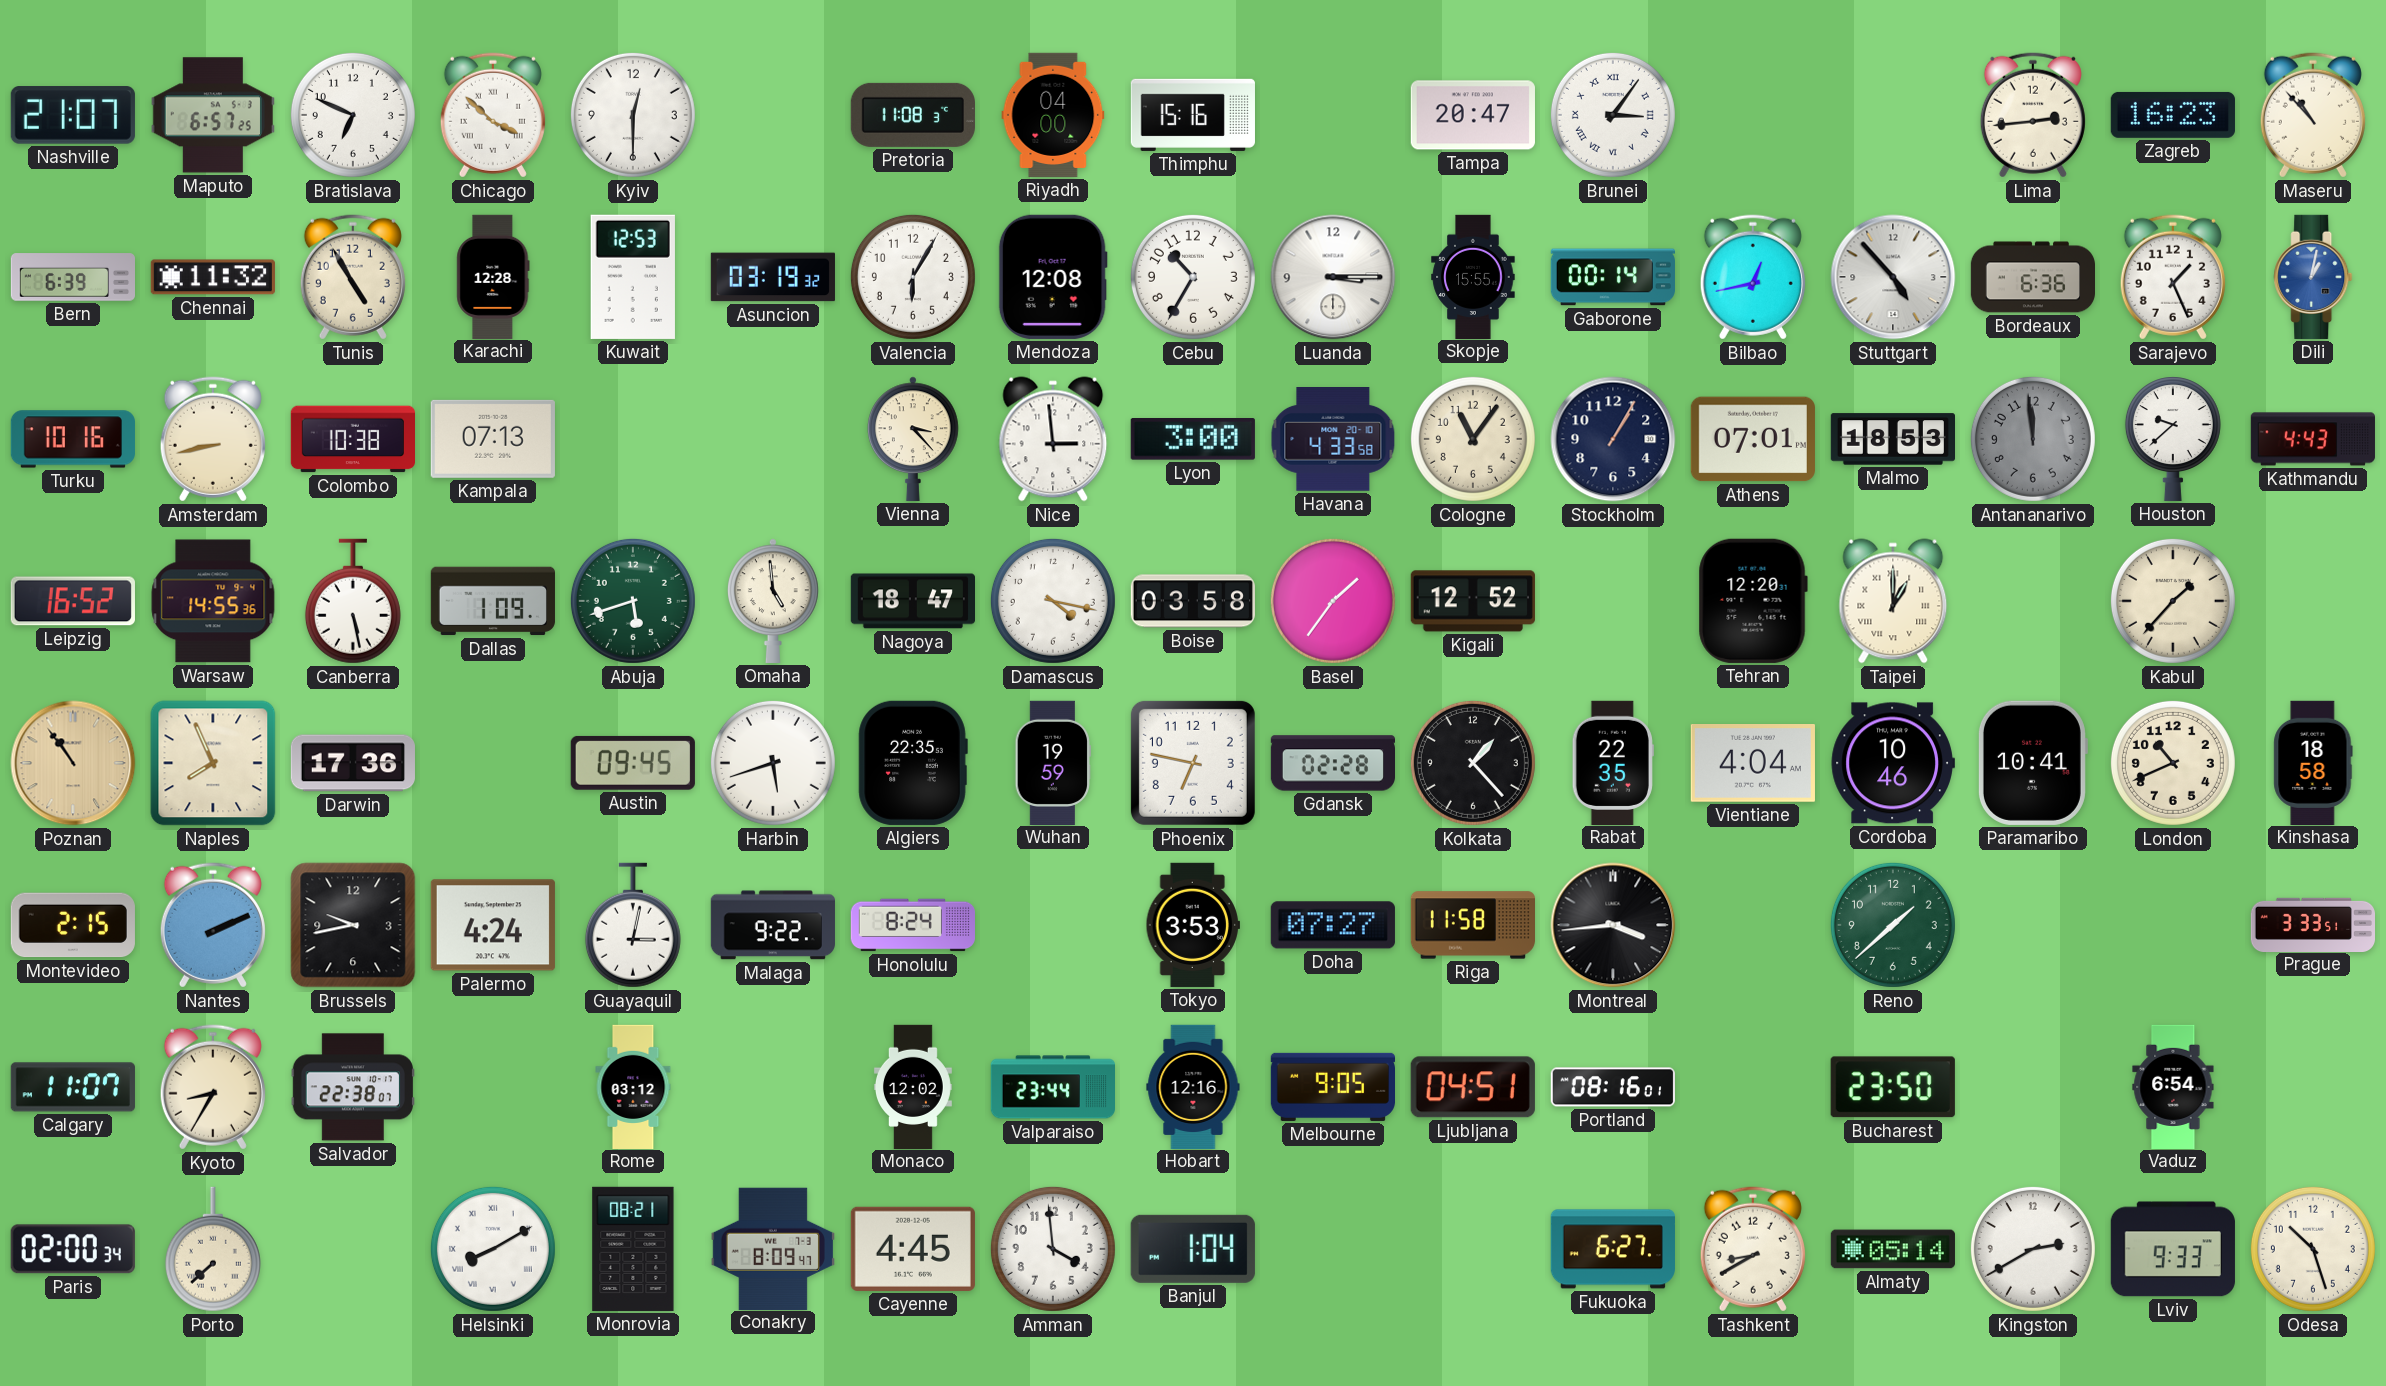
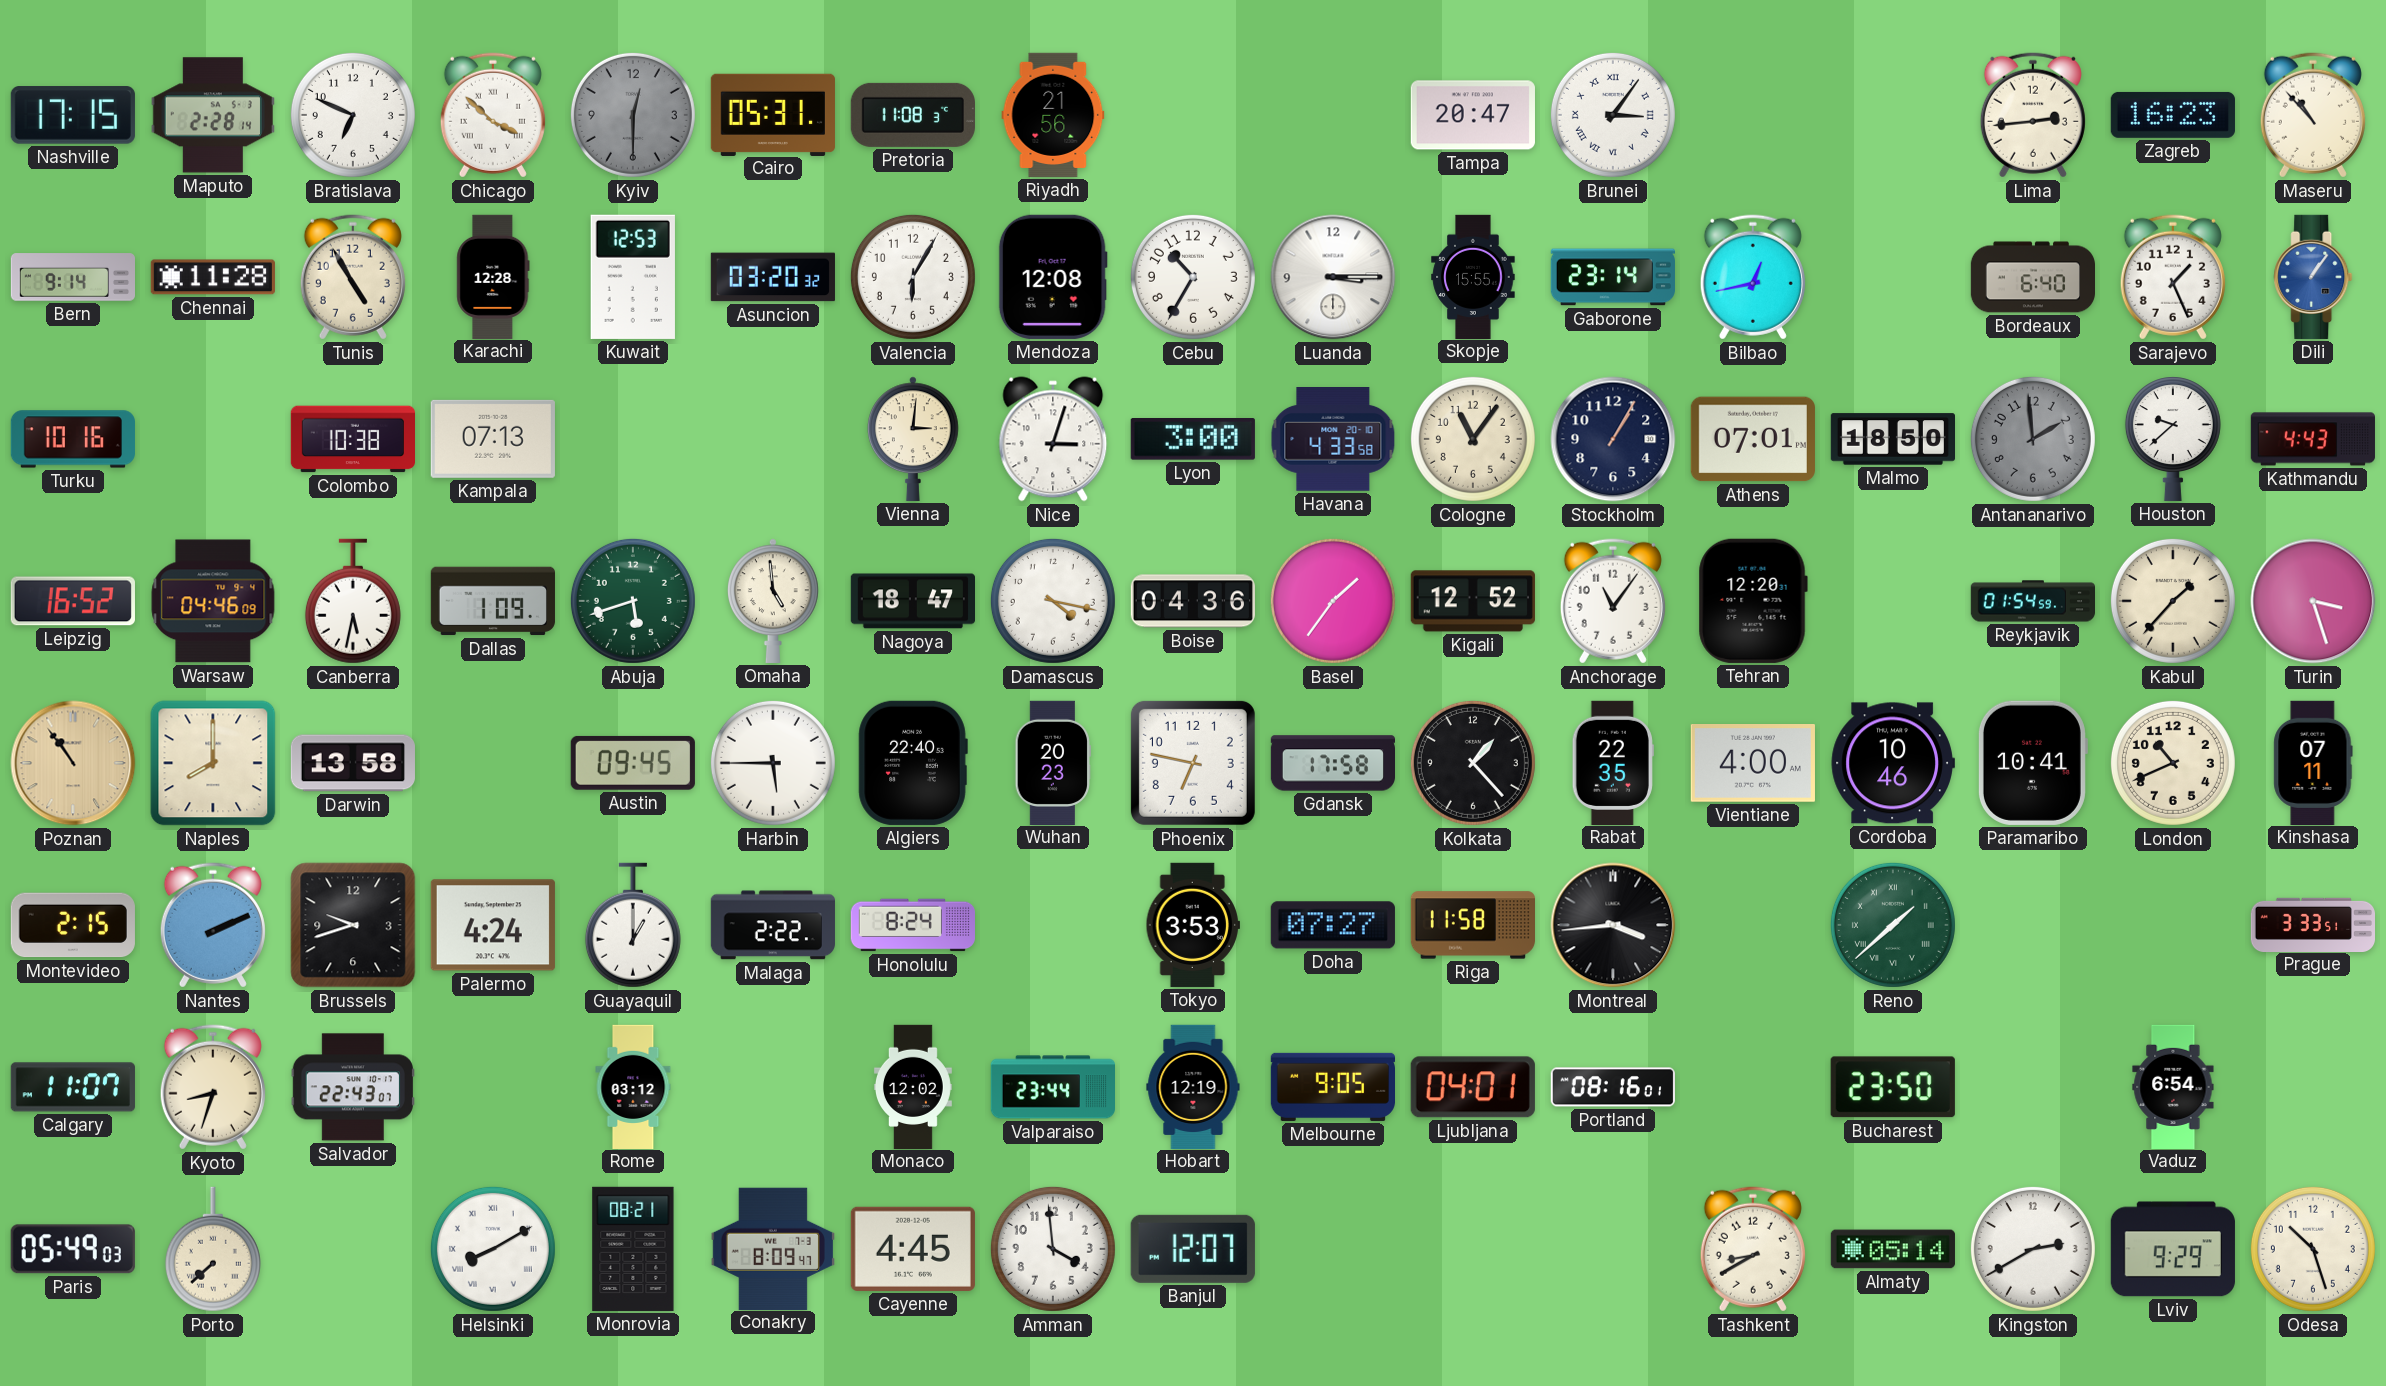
Nashville: 21:07 -> 17:15 (73, 115)
Maputo: 6:57 -> 2:28 (213, 115)
Kyiv dial: white -> grey (633, 115)
Cairo: none -> 05:31 (773, 114)
Riyadh: 04:00 -> 21:56 (1053, 115)
Thimphu: 15:16 -> none (1193, 115)
Bern: 6:39 -> 9:14 (72, 277)
Chennai: 11:32 -> 11:28 (213, 277)
Asuncion: 03:19 -> 03:20 (773, 277)
Gaborone: 00:14 -> 23:14 (1613, 277)
Stuttgart: 4:53 -> none (1893, 277)
Bordeaux: 6:36 -> 6:40 (2032, 277)
Dili: 1:02 -> 1:06 (2313, 277)
Amsterdam: 8:43 -> none (213, 439)
Vienna: 3:23 -> 3:01 (914, 439)
Nice: 2:59 -> 3:03 (1053, 439)
Malmo: 18:53 -> 18:50 (1892, 439)
Antananarivo: 11:59 -> 1:59 (2033, 439)
Warsaw: 14:55 -> 04:46 (213, 601)
Canberra: 5:28 -> 5:32 (353, 601)
Boise: 03:58 -> 04:36 (1193, 601)
Anchorage: none -> 11:06 (1613, 601)
Taipei: 1:00 -> none (1893, 601)
Reykjavik: none -> 01:54 (2032, 601)
Turin: none -> 3:27 (2313, 601)
Naples: 7:56 -> 8:00 (213, 763)
Darwin: 17:36 -> 13:58 (352, 763)
Harbin: 5:42 -> 5:45 (773, 763)
Algiers: 22:35 -> 22:40 (913, 763)
Wuhan: 19:59 -> 20:23 (1053, 762)
Gdansk: 02:28 -> 17:58 (1332, 763)
Vientiane: 4:04 -> 4:00 (1753, 764)
Kinshasa: 18:58 -> 07:11 (2313, 762)
Brussels: 9:43 -> 9:42 (353, 925)
Guayaquil: 3:02 -> 1:00 (633, 925)
Malaga: 9:22 -> 2:22 (773, 925)
Reno numerals: Arabic -> Roman (1893, 925)
Kyoto: 8:35 -> 8:33 (213, 1087)
Salvador: 22:38 -> 22:43 (353, 1087)
Hobart: 12:16 -> 12:19 (1193, 1086)
Ljubljana: 04:51 -> 04:01 (1473, 1087)
Paris: 02:00 -> 05:49 (73, 1249)
Banjul: 1:04 -> 12:07 (1193, 1249)
Fukuoka: 6:27 -> none (1613, 1249)
Lviv: 9:33 -> 9:29 (2173, 1249)
